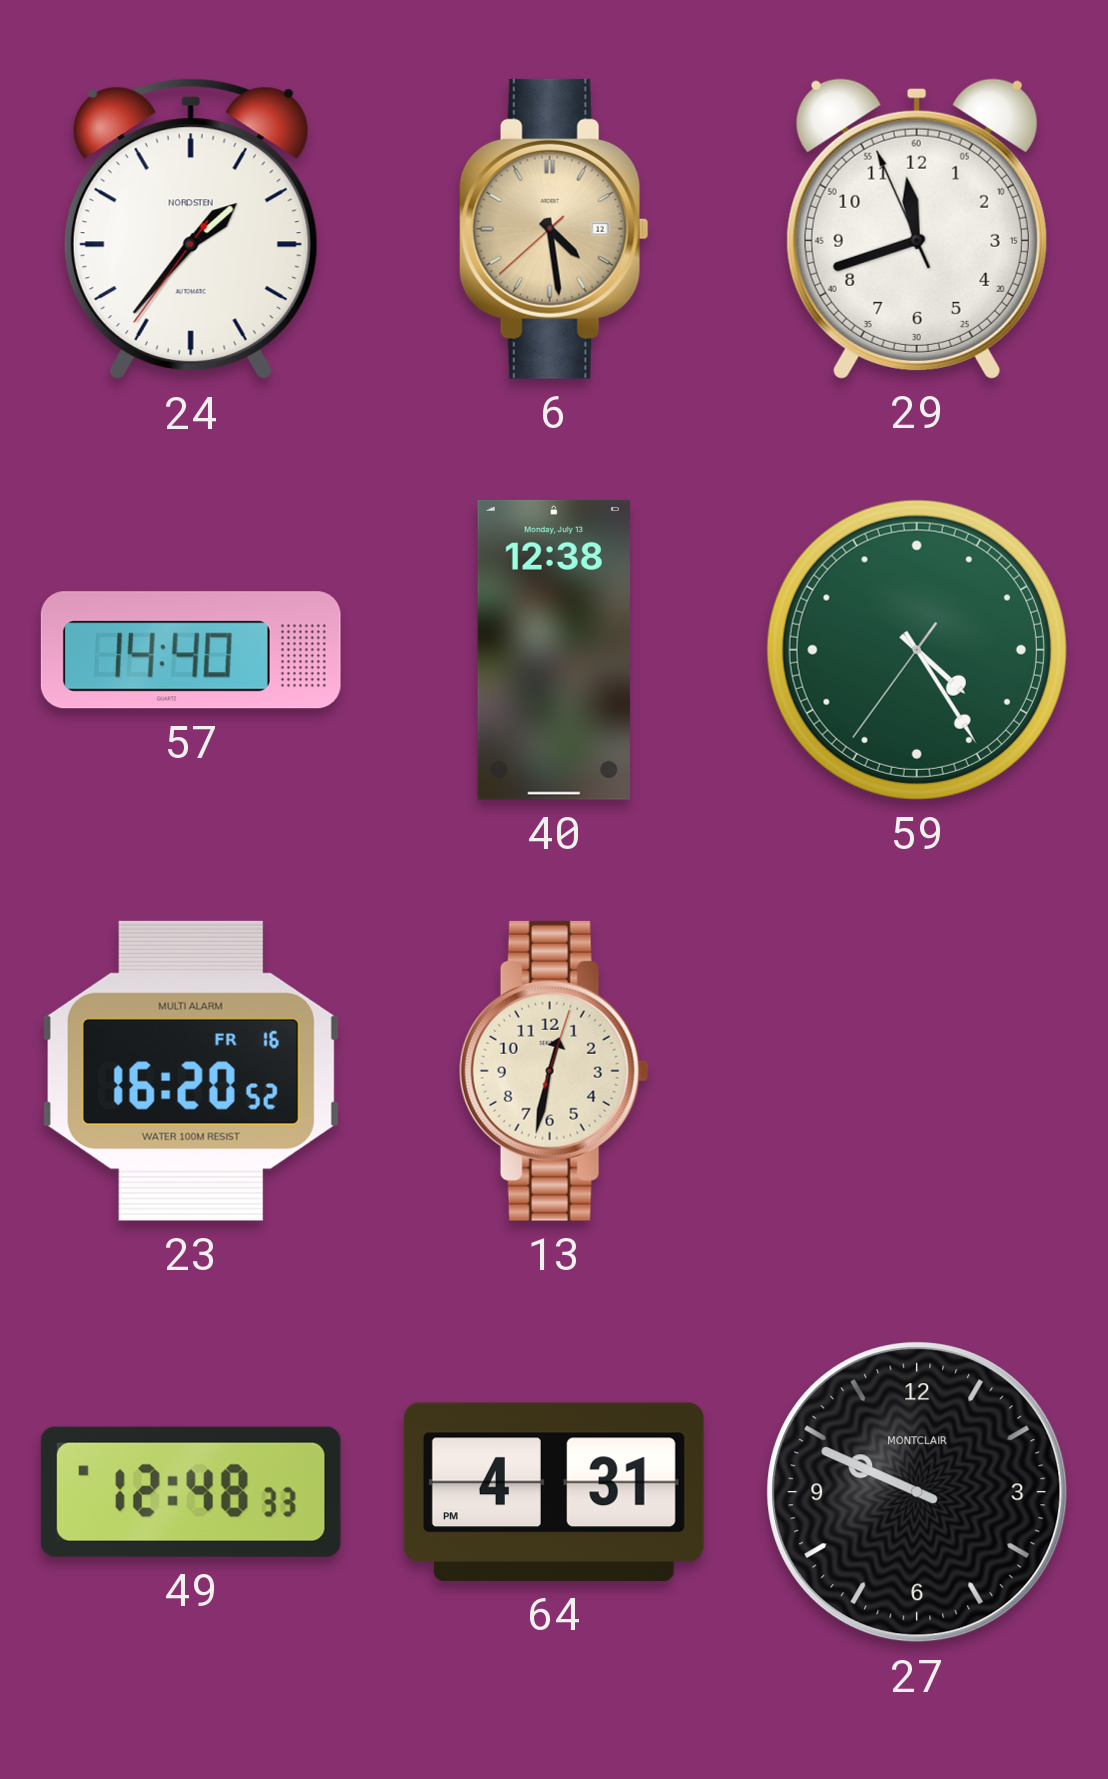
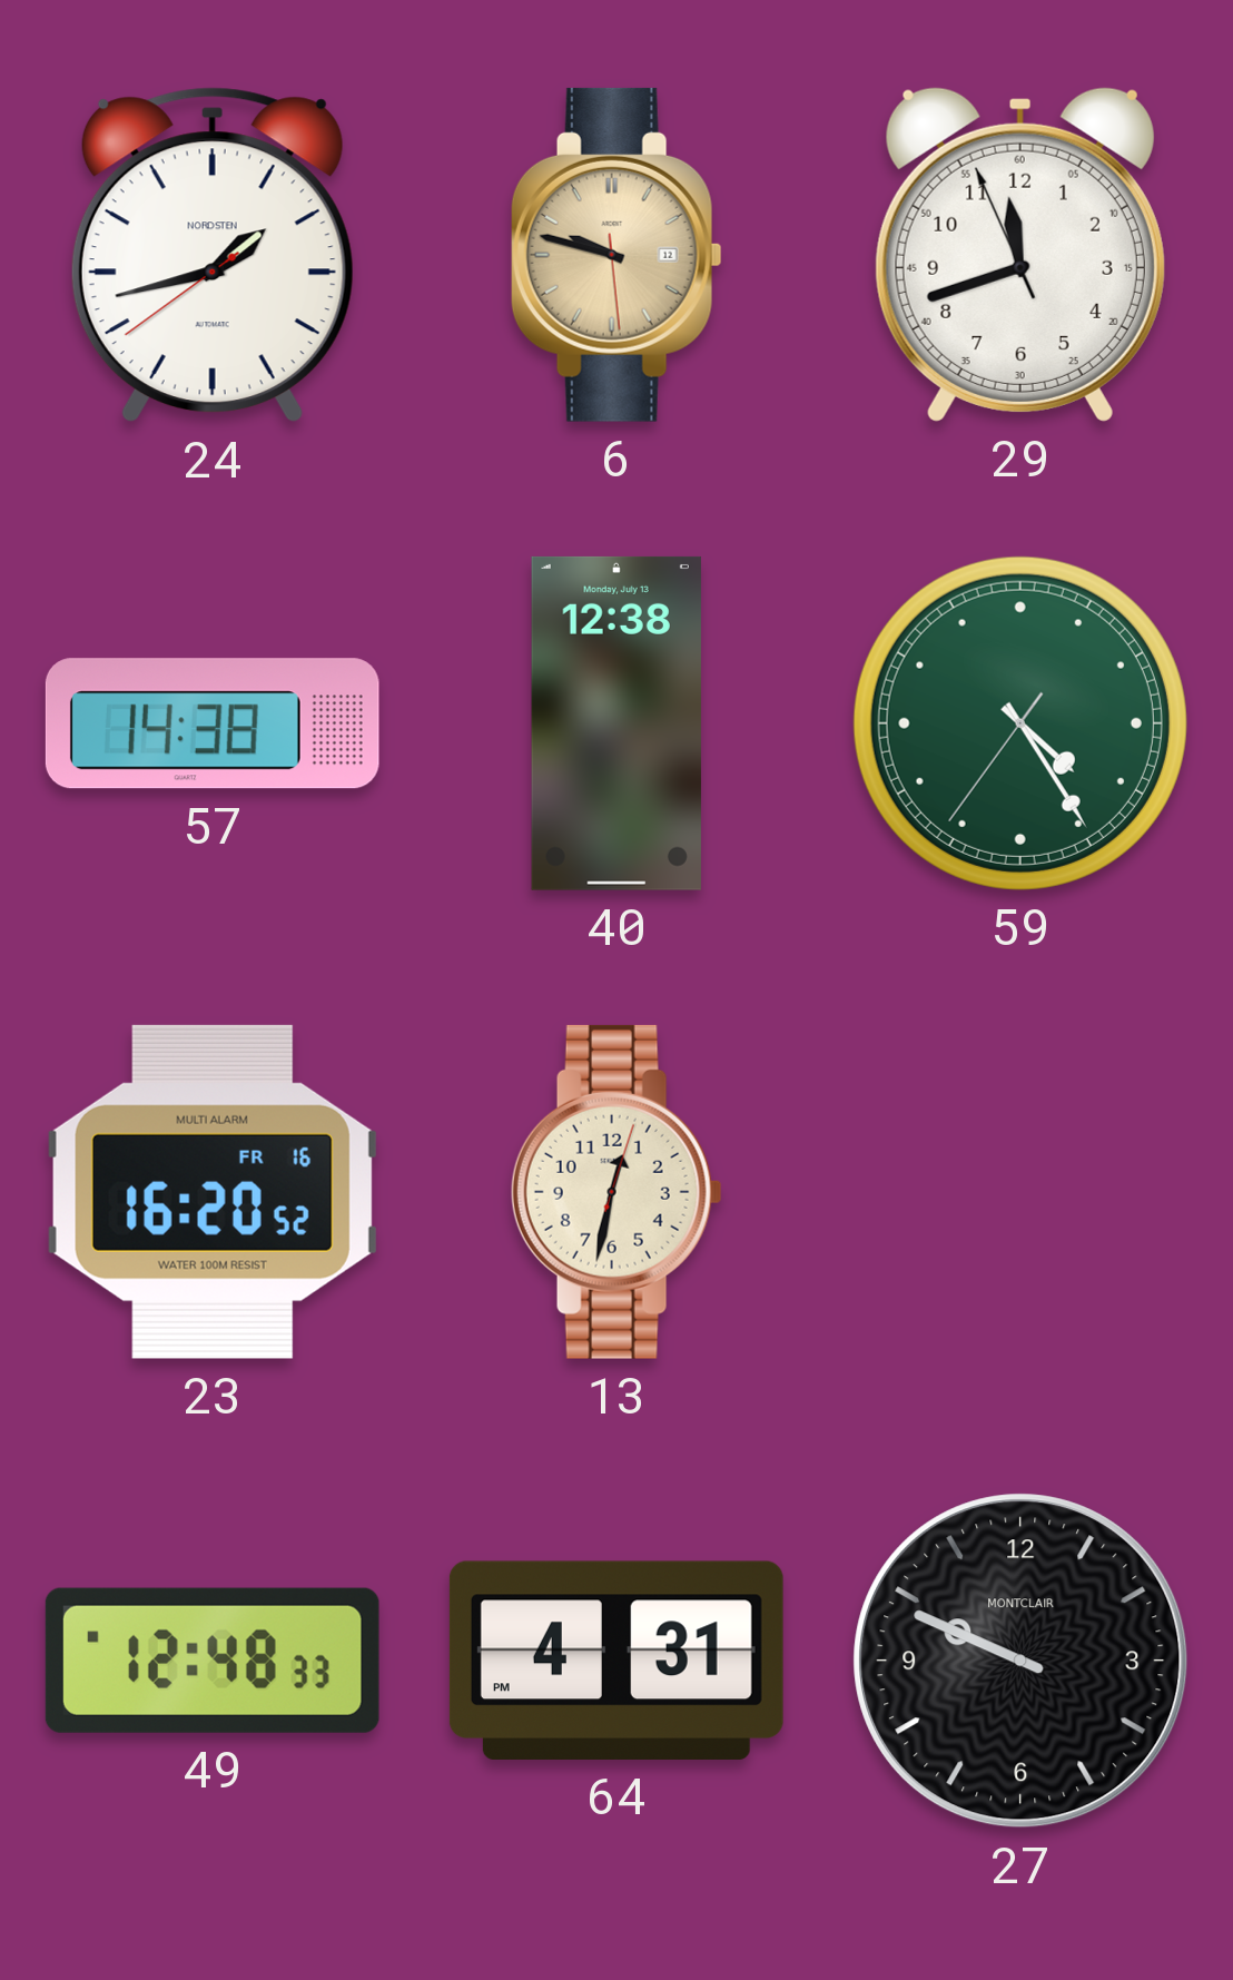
24: 1:36 -> 1:42 (213, 255)
6: 4:28 -> 9:47 (616, 255)
57: 14:40 -> 14:38 (213, 723)
